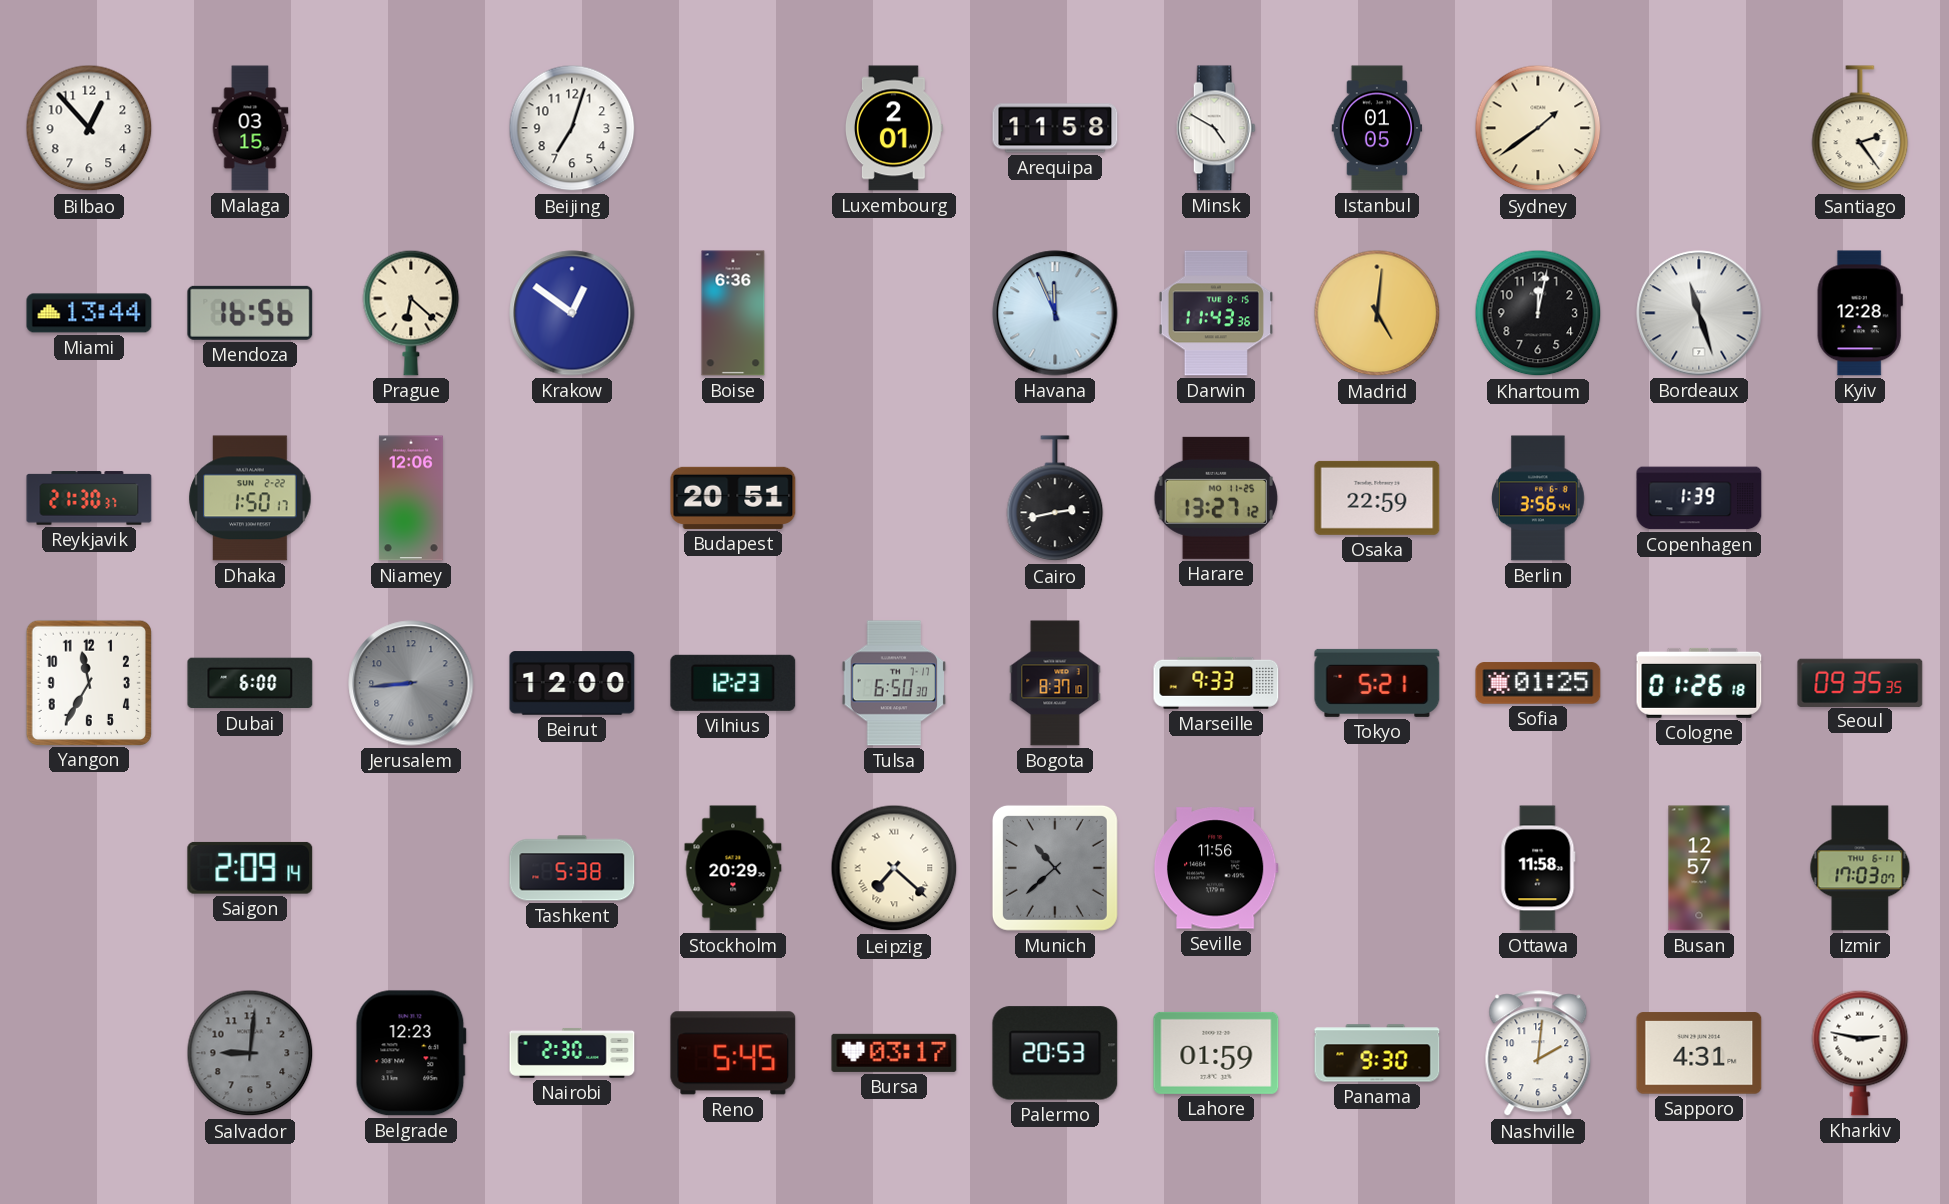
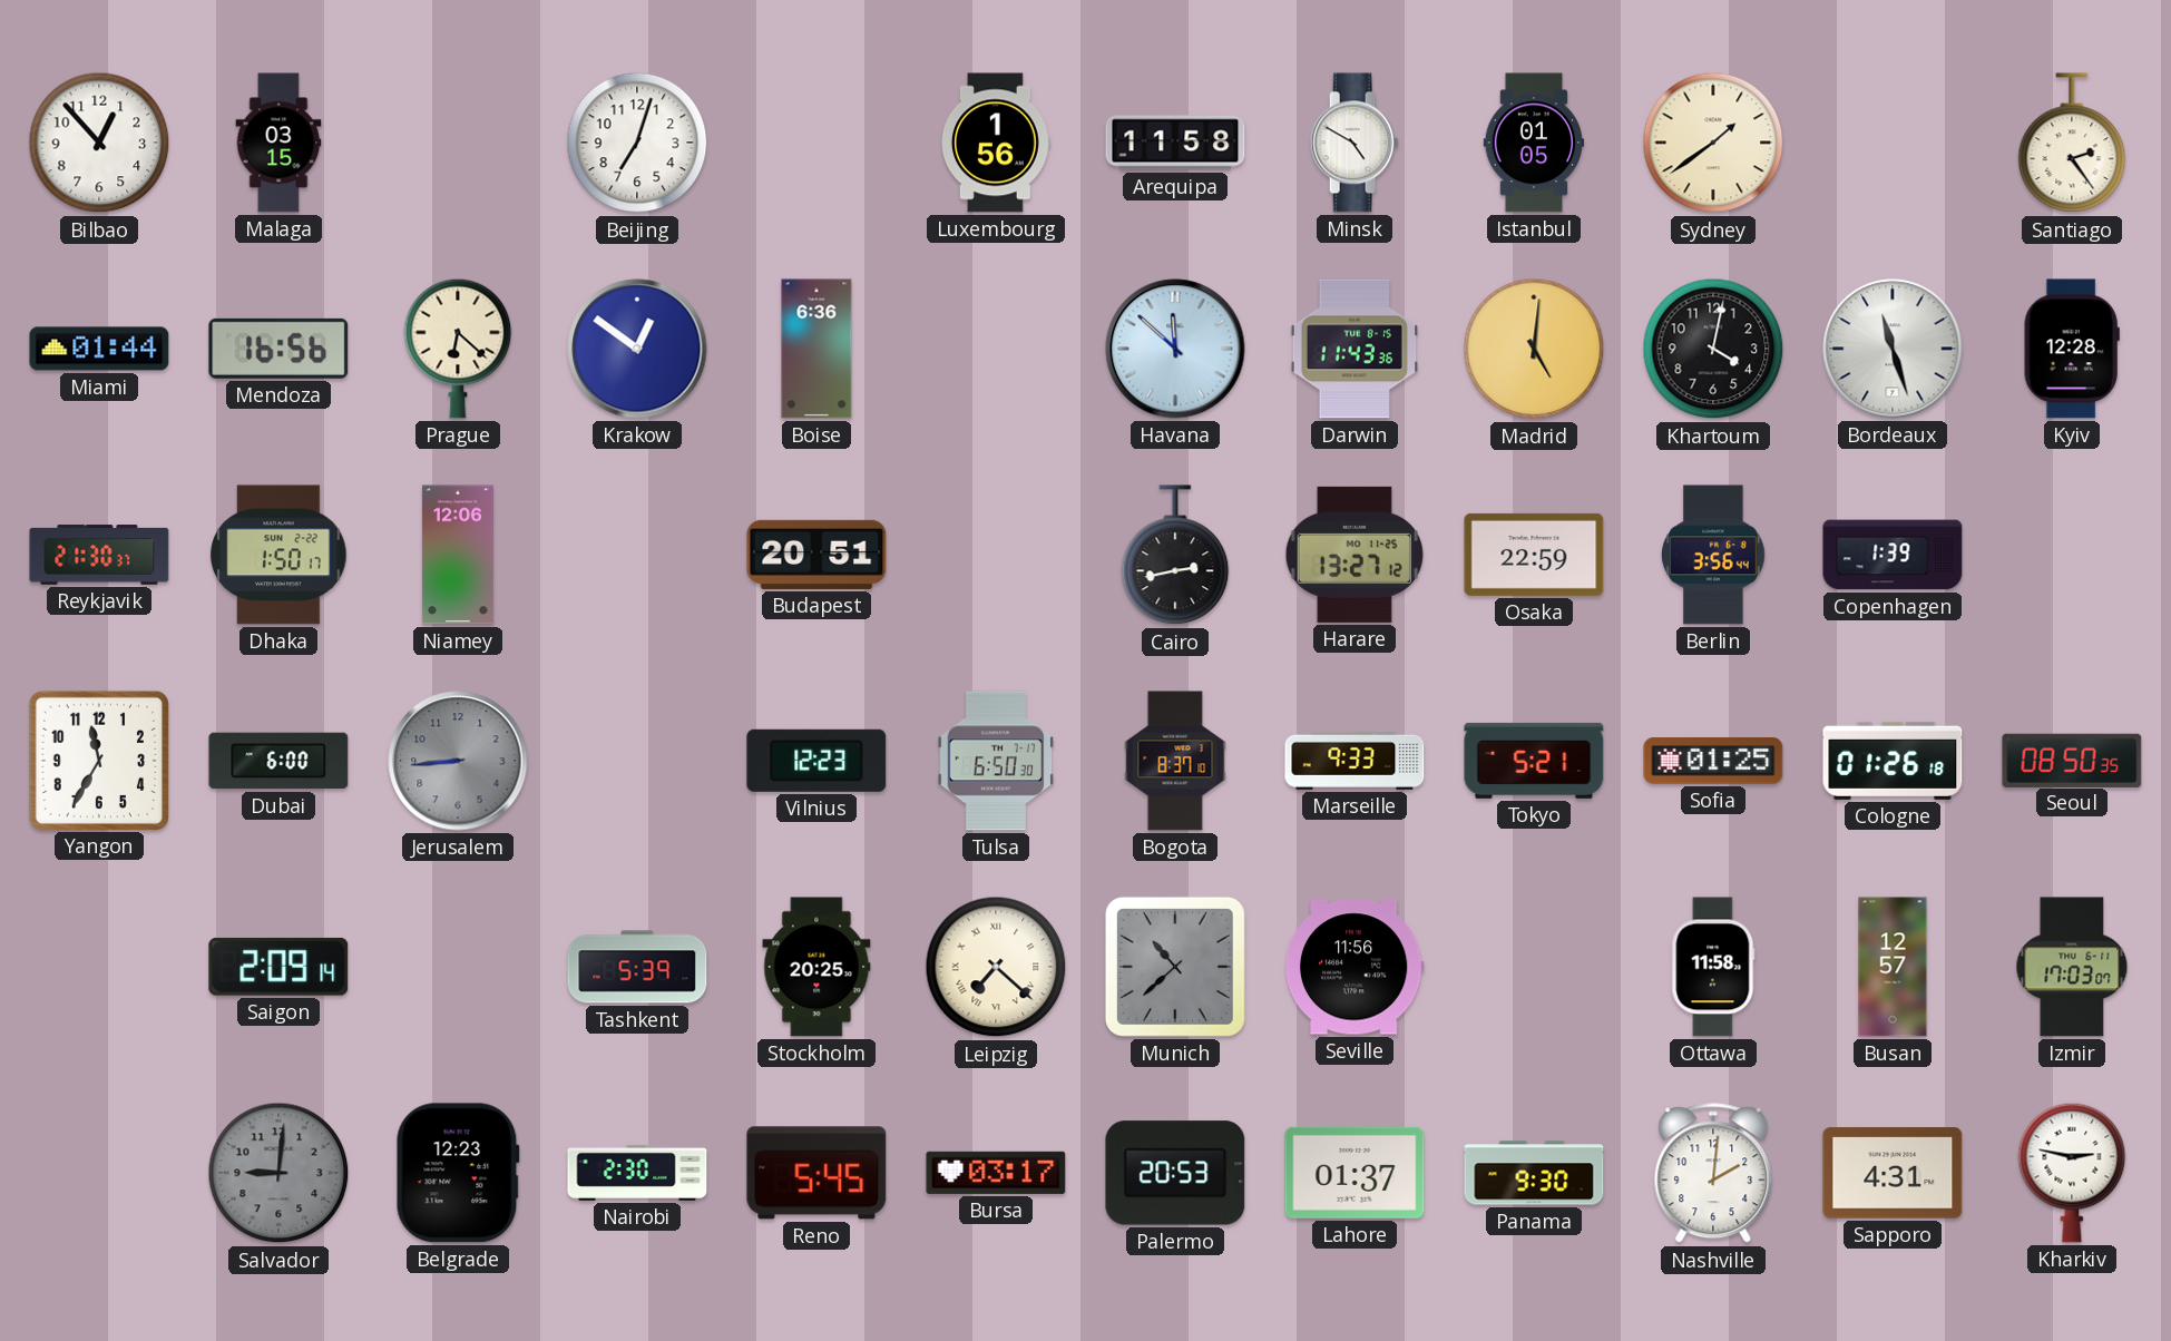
Luxembourg: 2:01 -> 1:56 (996, 143)
Miami: 13:44 -> 01:44 (99, 349)
Havana: 11:56 -> 11:52 (1175, 349)
Khartoum: 12:02 -> 4:02 (1713, 349)
Beirut: 12:00 -> none (572, 683)
Seoul: 09:35 -> 08:50 (2072, 760)
Tashkent: 5:38 -> 5:39 (637, 967)
Stockholm: 20:29 -> 20:25 (816, 967)
Lahore: 01:59 -> 01:37 (1355, 1173)
